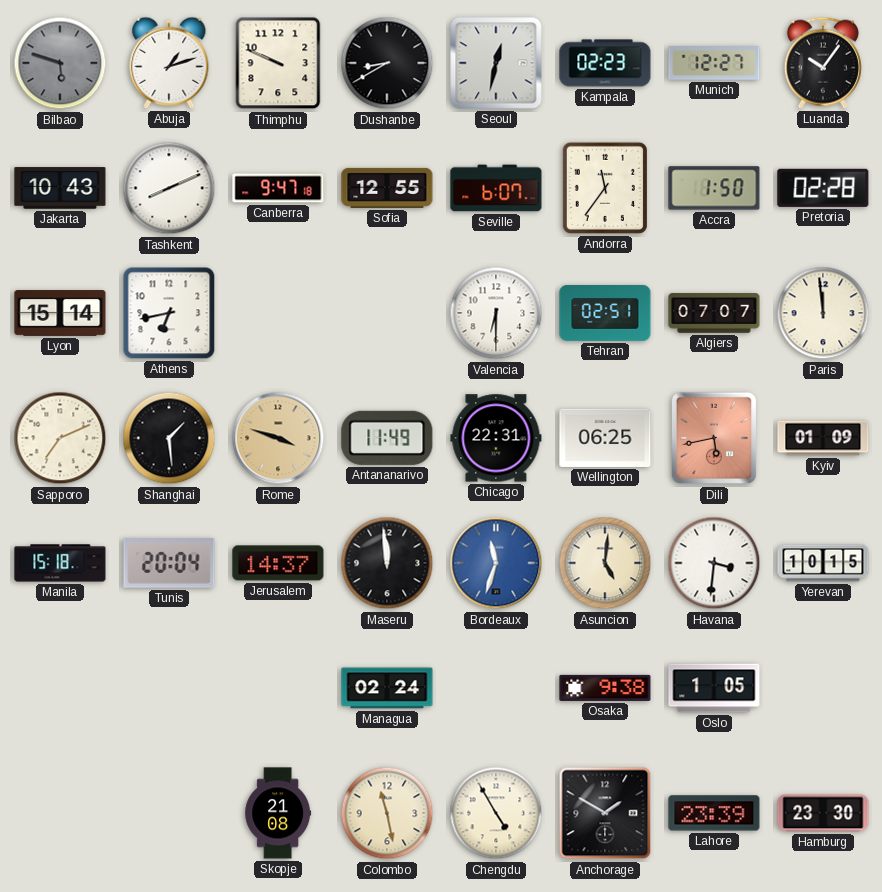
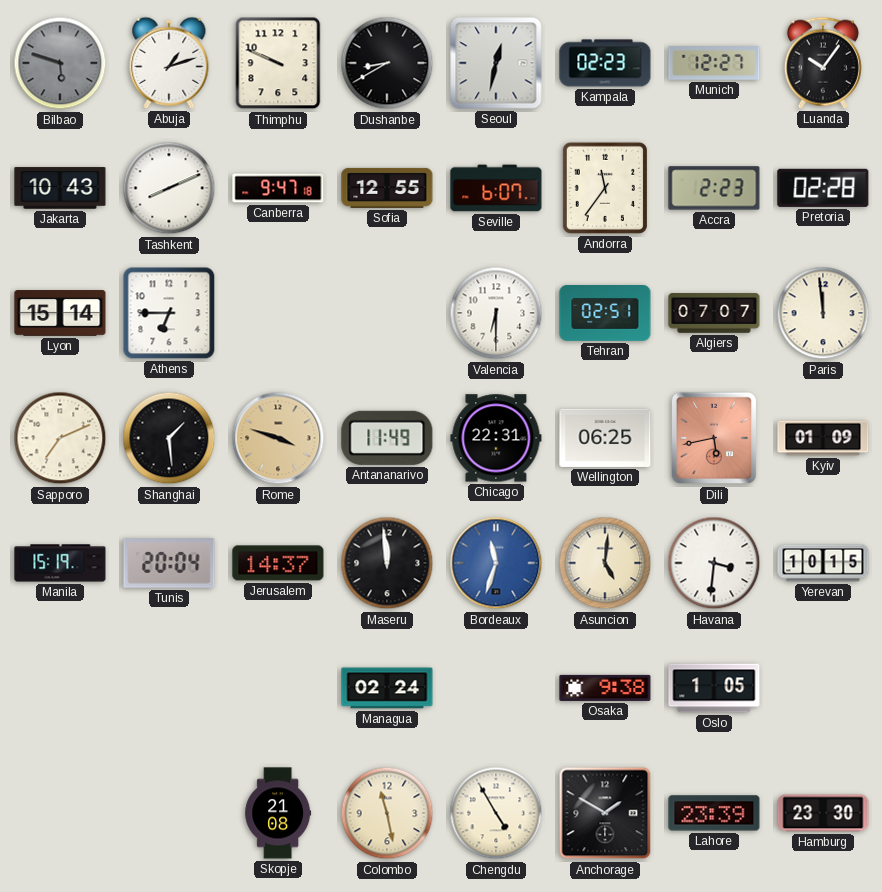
Accra: 1:50 -> 2:23 (714, 188)
Athens: 6:43 -> 6:45 (169, 313)
Manila: 15:18 -> 15:19 (60, 563)
